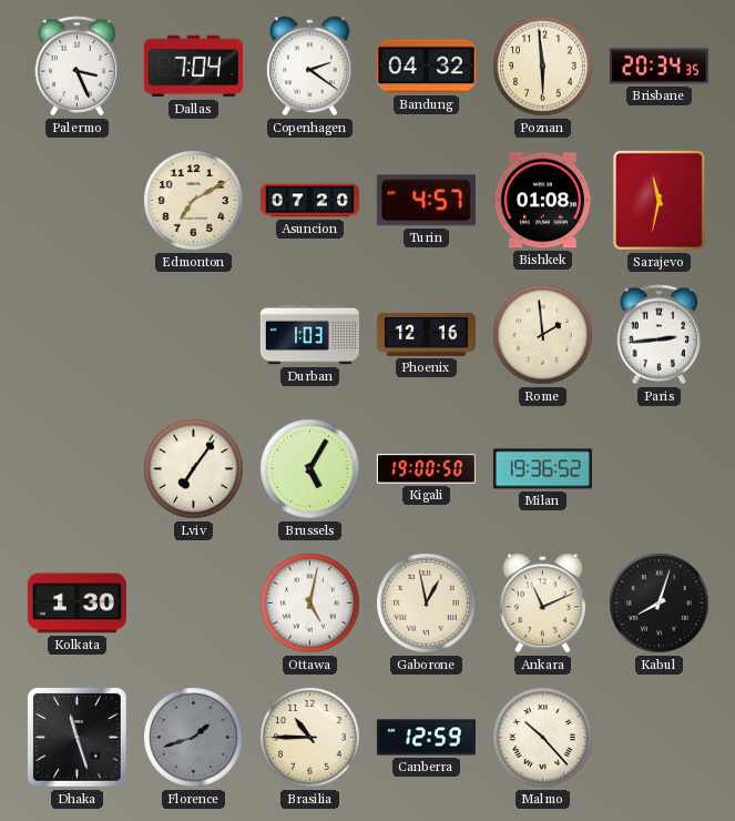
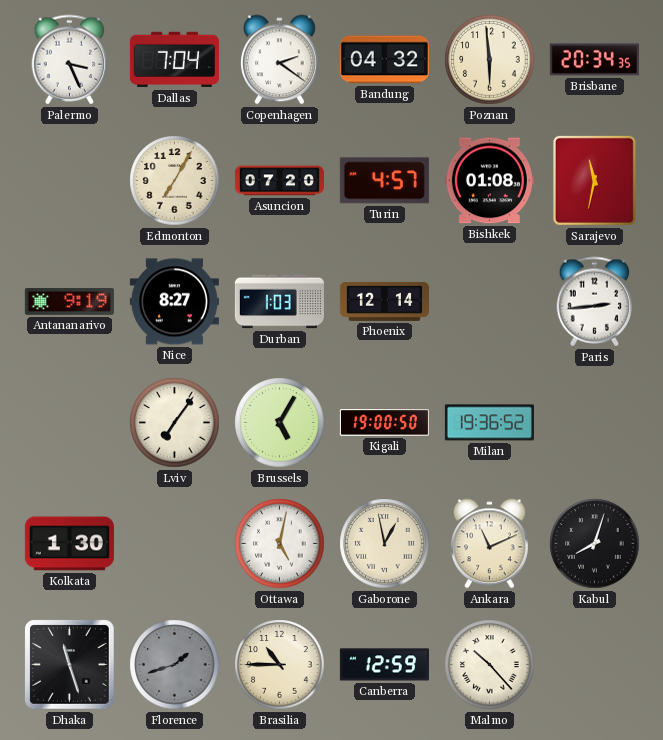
Edmonton: 7:10 -> 7:05 (175, 181)
Antananarivo: none -> 9:19 (69, 301)
Nice: none -> 8:27 (174, 302)
Phoenix: 12:16 -> 12:14 (384, 301)
Rome: 1:59 -> none (543, 335)
